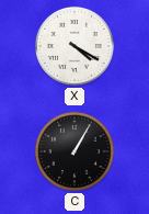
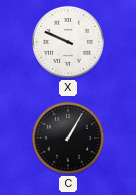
X: 4:20 -> 9:49 (68, 42)
